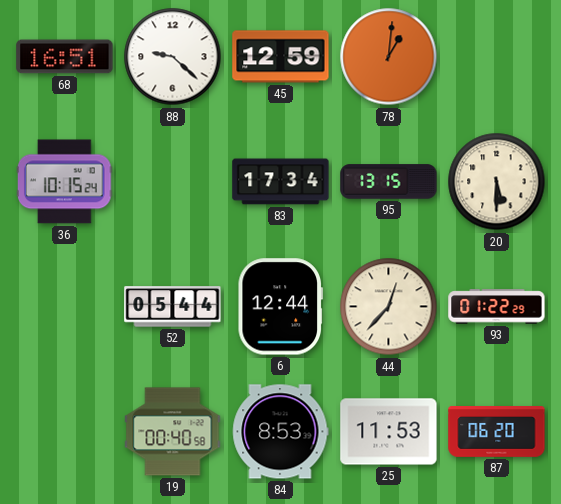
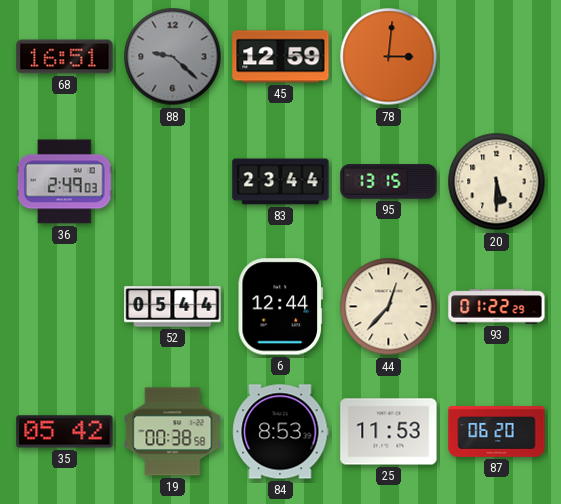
88 dial: white -> grey (173, 57)
78: 1:01 -> 3:01 (389, 57)
36: 10:15 -> 2:49 (65, 182)
83: 17:34 -> 23:44 (281, 182)
35: none -> 05:42 (65, 432)
19: 00:40 -> 00:38 (173, 432)
